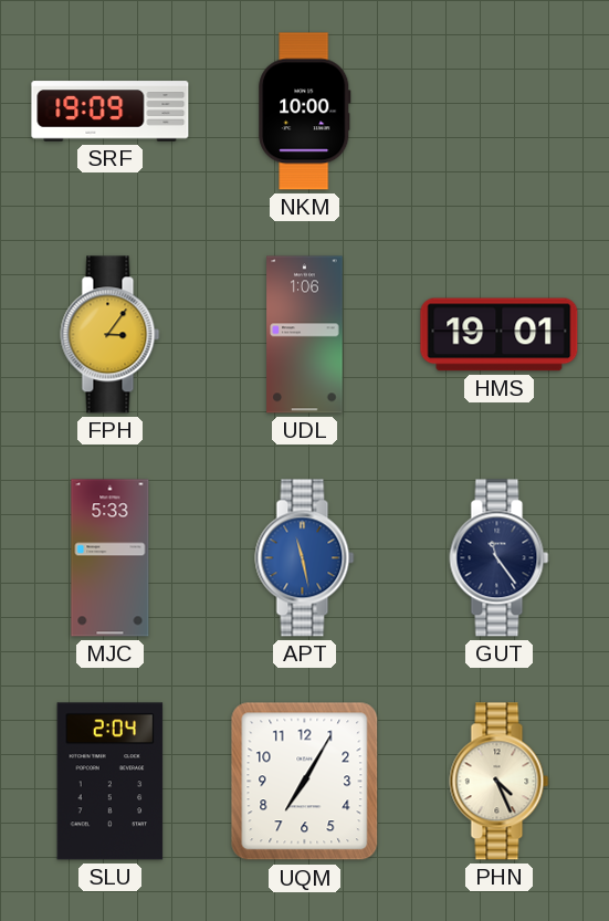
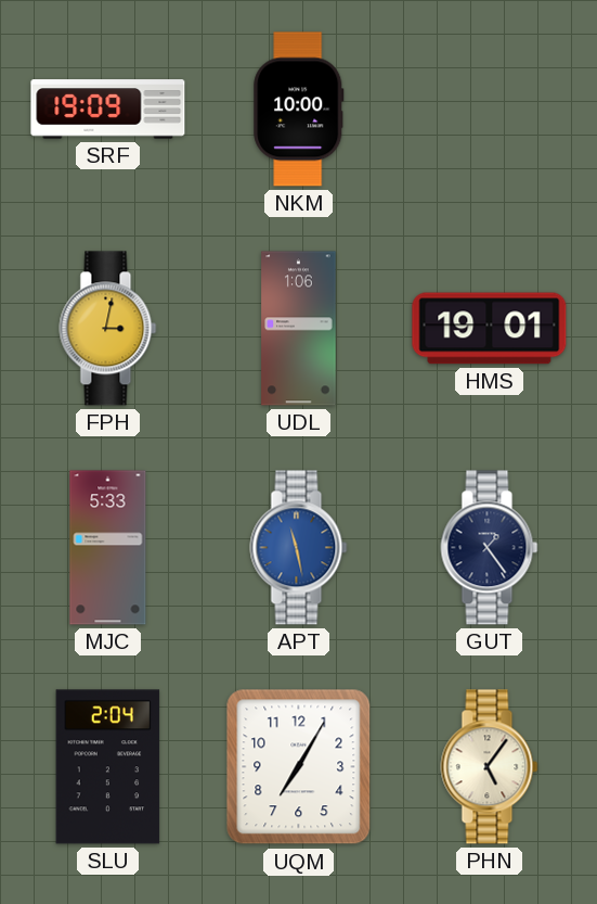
FPH: 3:06 -> 3:02 (108, 329)
GUT: 11:24 -> 1:24 (490, 548)
PHN: 4:26 -> 5:06 (490, 767)
